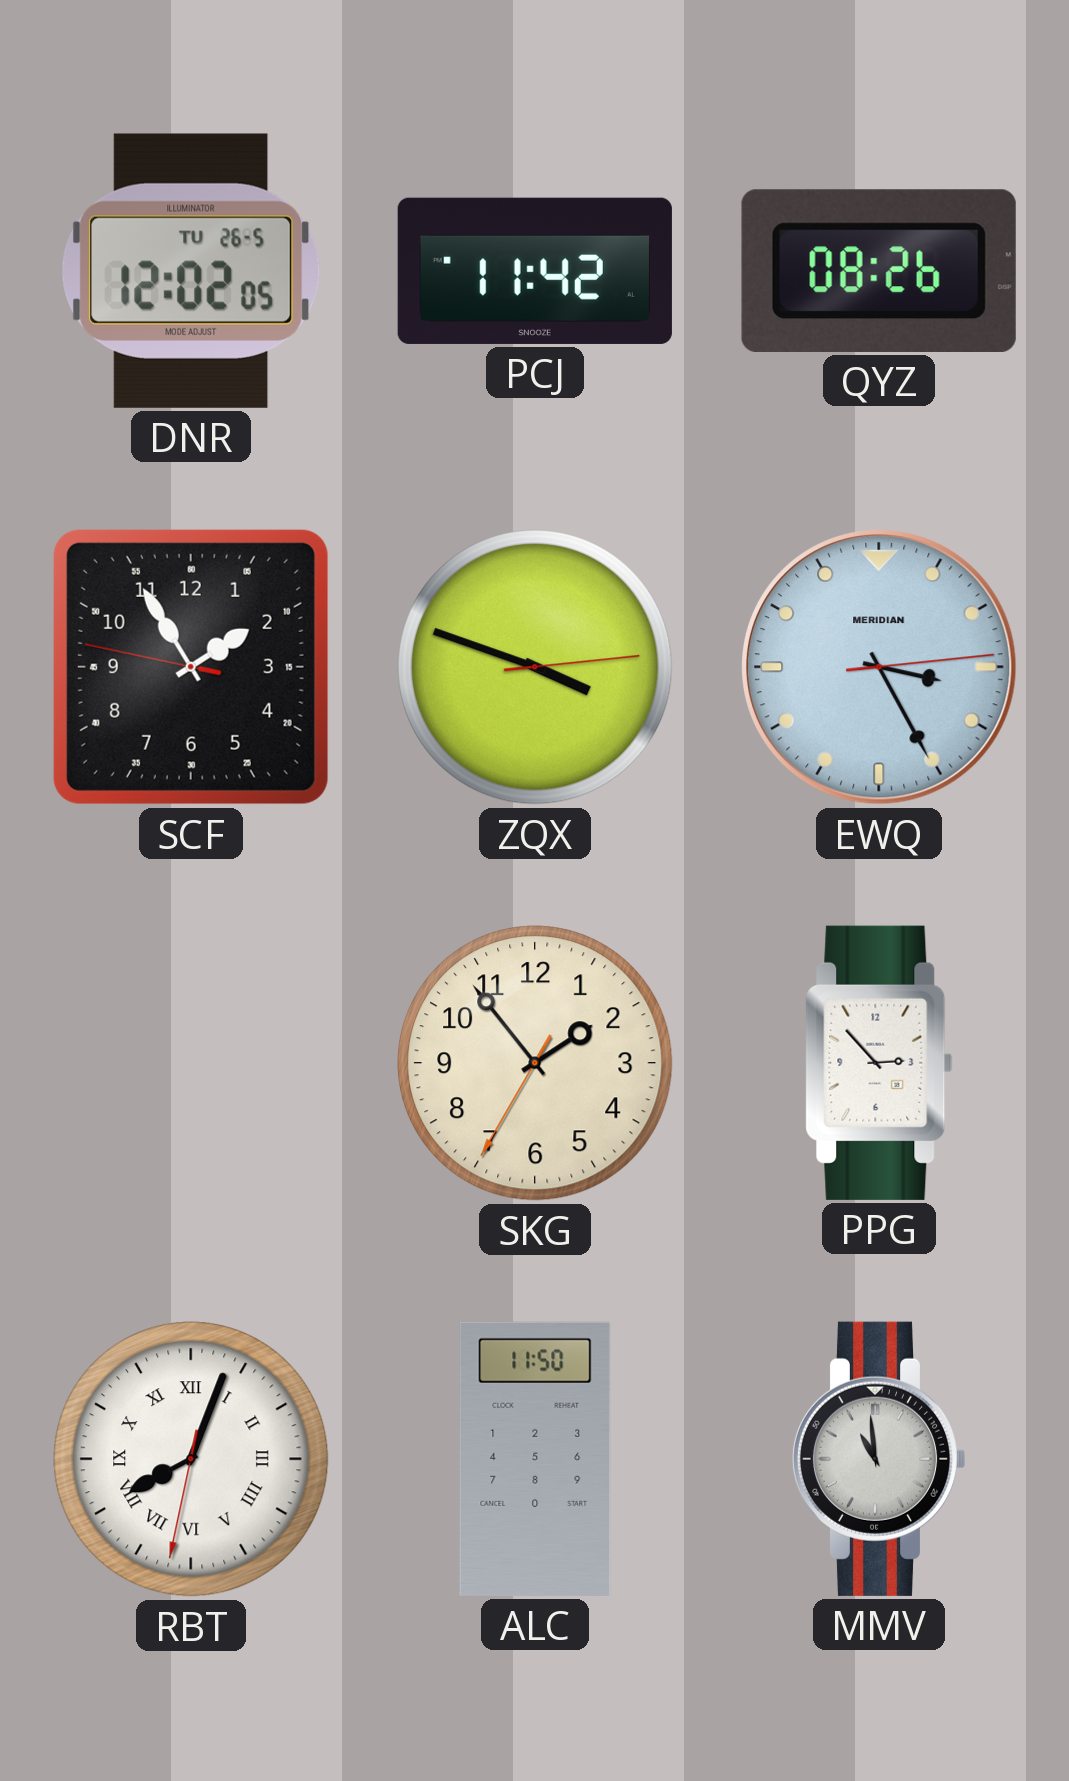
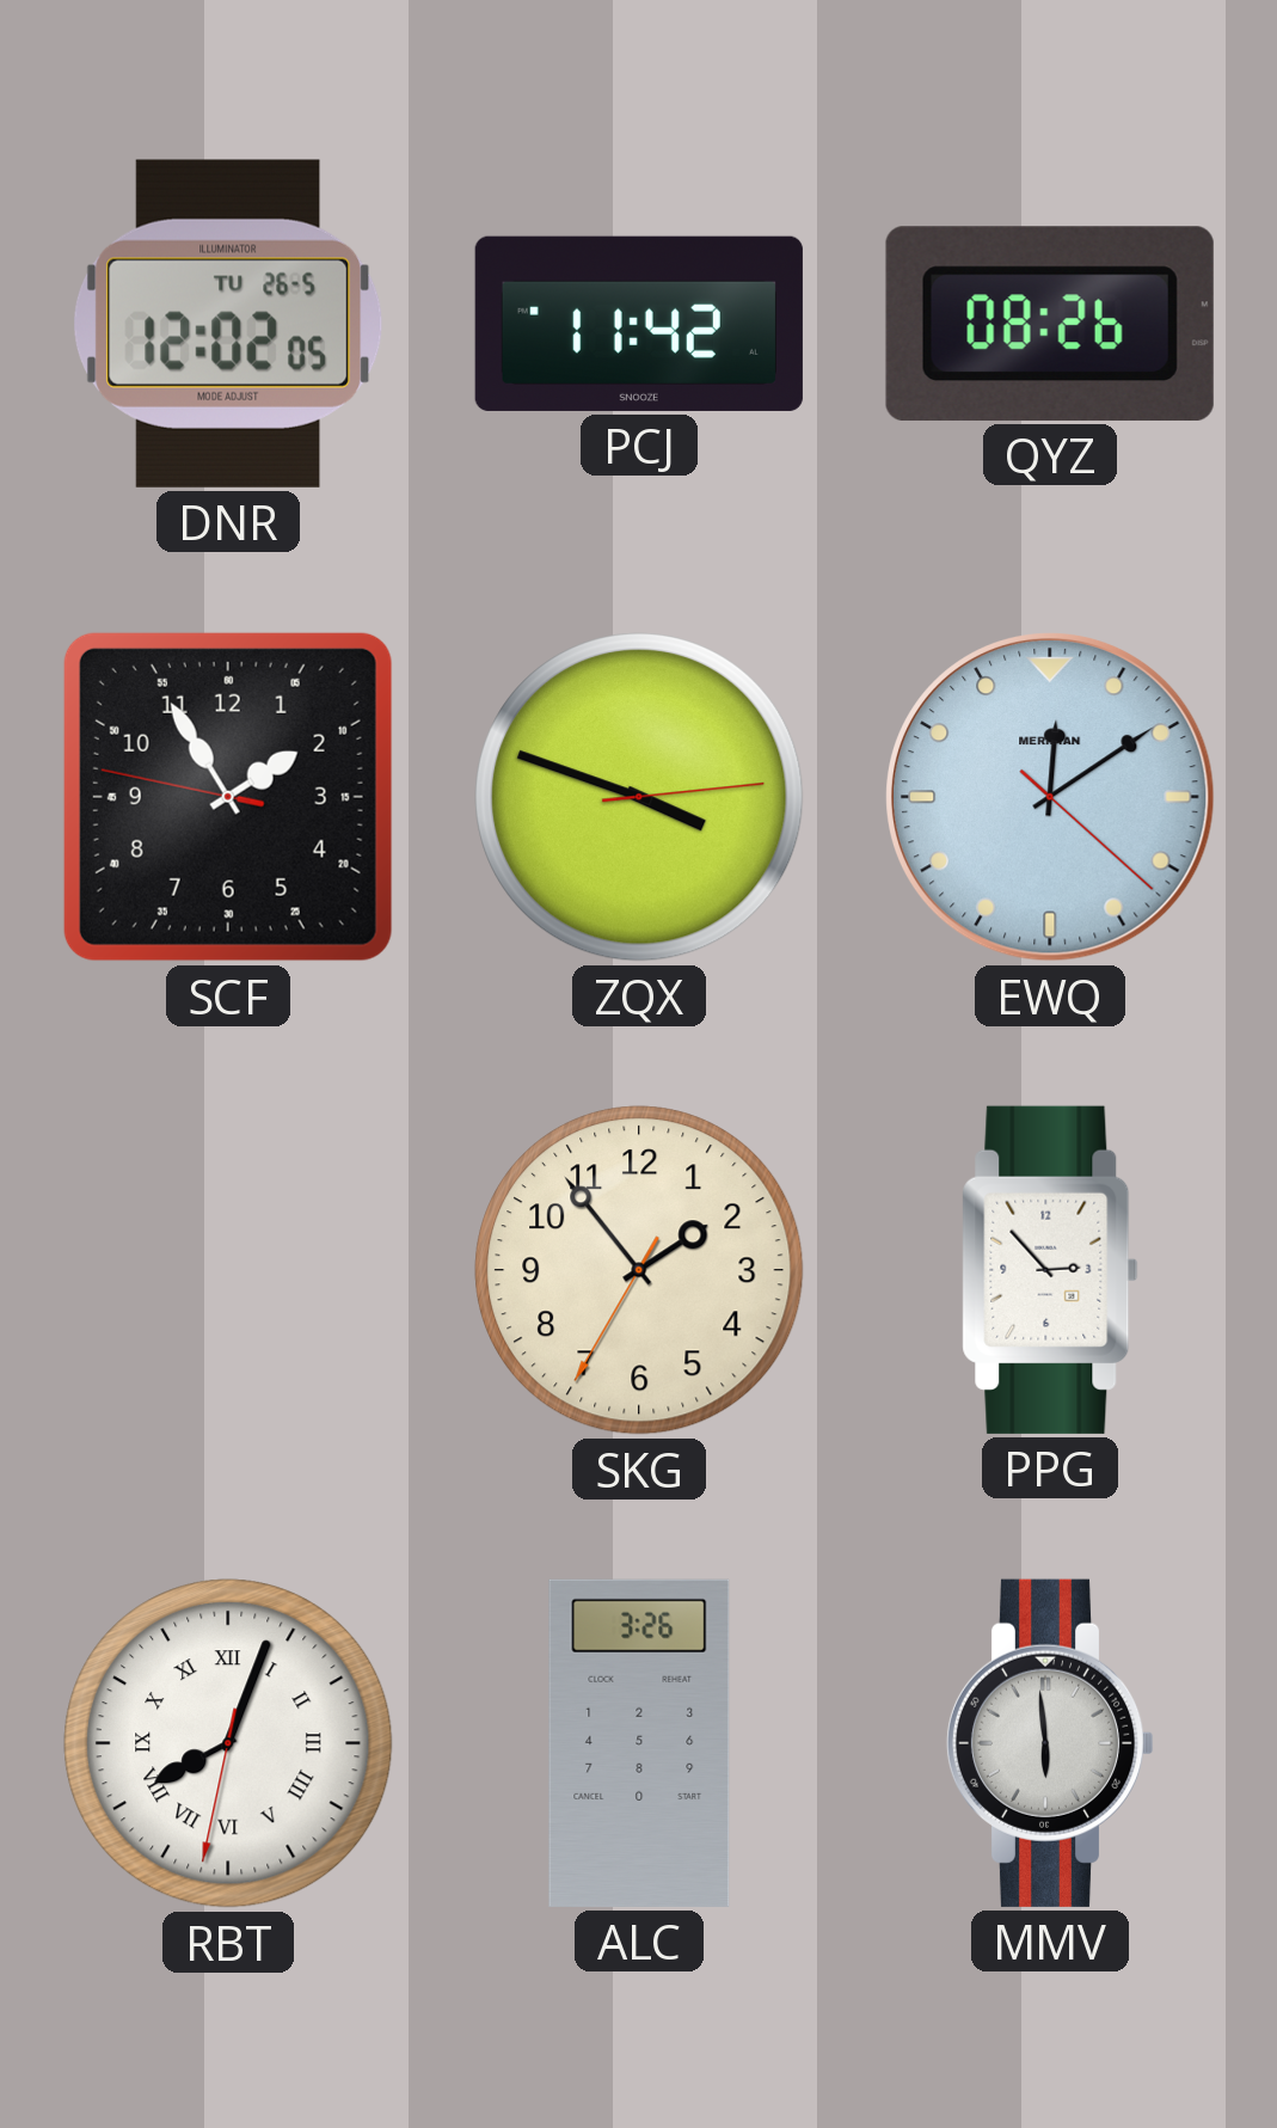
EWQ: 3:25 -> 12:09 (1051, 798)
ALC: 11:50 -> 3:26 (639, 1743)
MMV: 10:59 -> 5:59 (1050, 1743)
